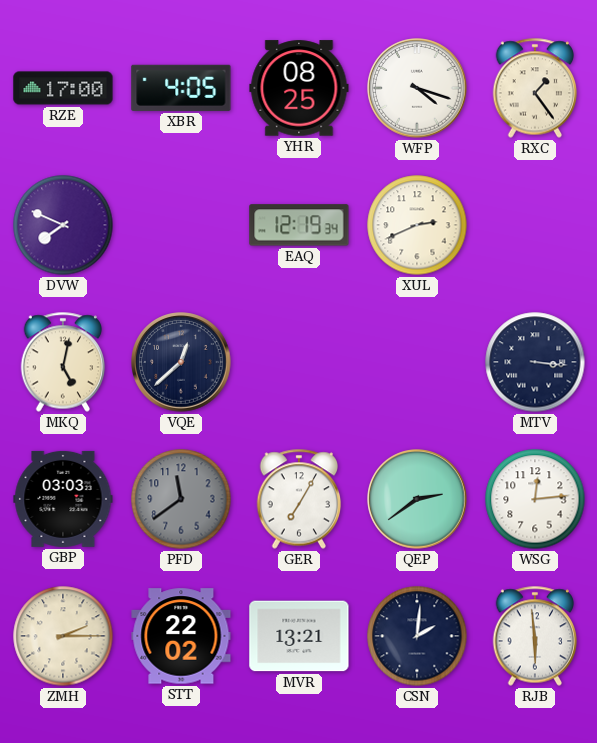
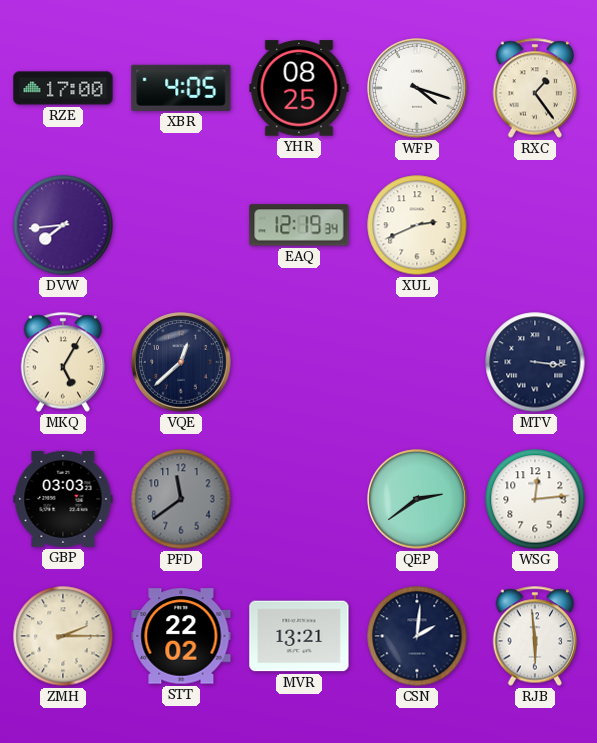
DVW: 7:49 -> 7:44 (63, 225)
MKQ: 5:02 -> 5:05 (63, 362)
GER: 7:05 -> none (299, 499)
